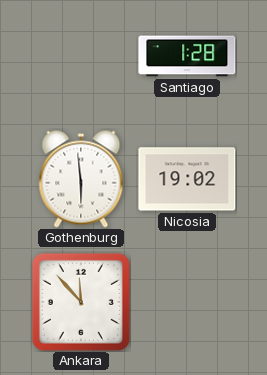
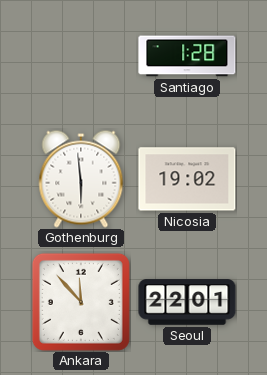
Seoul: none -> 22:01 (187, 302)
